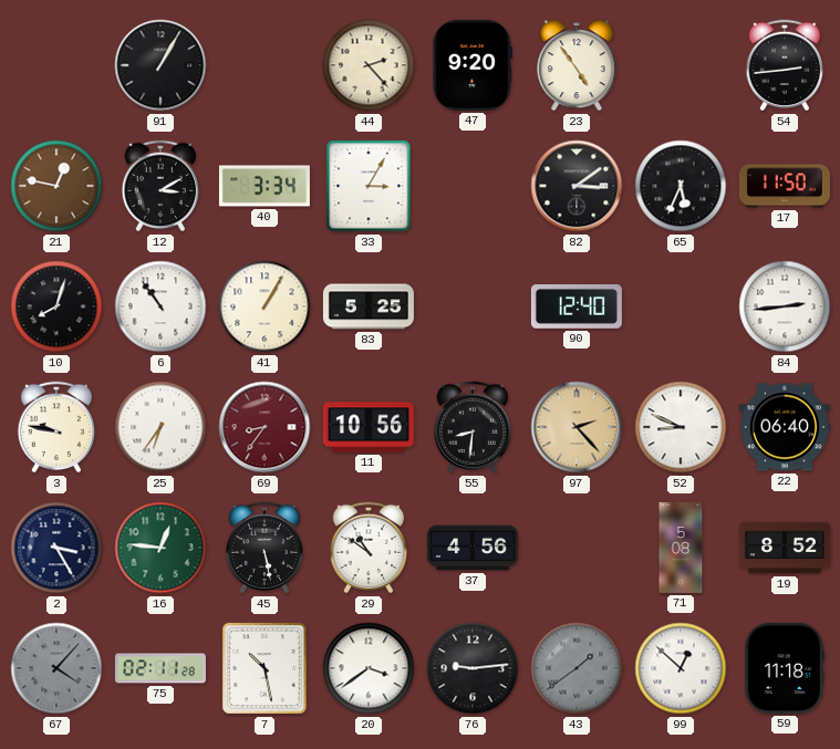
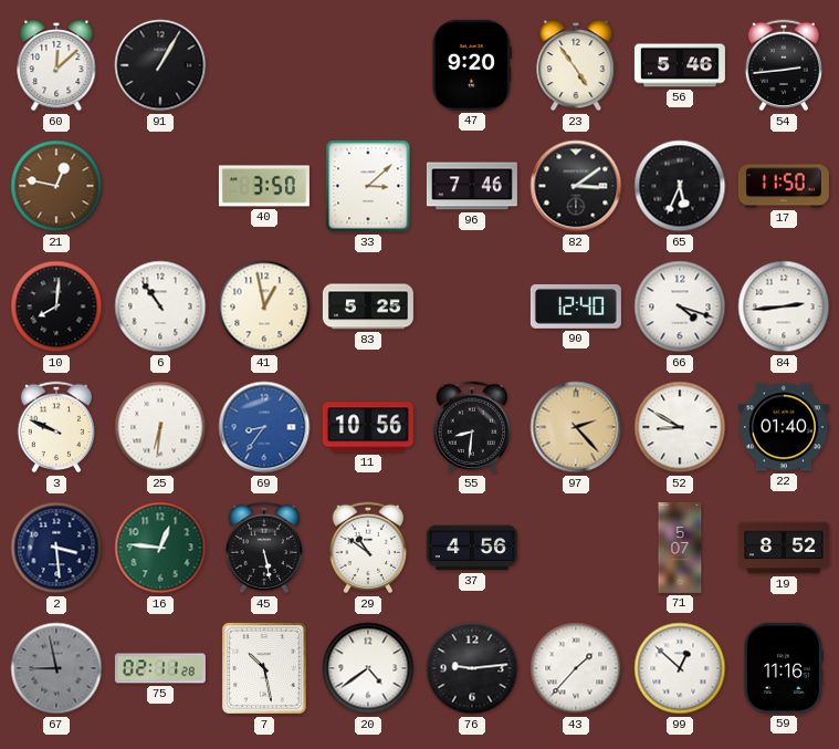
60: none -> 12:08 (56, 65)
44: 2:23 -> none (369, 65)
56: none -> 5:46 (680, 65)
12: 3:10 -> none (160, 186)
40: 3:34 -> 3:50 (264, 186)
33: 3:05 -> 3:08 (368, 186)
96: none -> 7:46 (472, 186)
10: 8:03 -> 8:01 (56, 306)
41: 1:05 -> 12:58 (264, 306)
66: none -> 4:18 (680, 306)
3: 9:47 -> 9:49 (56, 427)
25: 6:36 -> 6:31 (160, 427)
69 dial: burgundy -> blue (264, 427)
52: 8:49 -> 8:50 (680, 427)
22: 06:40 -> 01:40 (784, 427)
2: 3:25 -> 3:29 (56, 548)
71: 5:08 -> 5:07 (680, 548)
67: 4:07 -> 8:58 (56, 668)
20: 3:39 -> 4:39 (368, 668)
43: 1:39 -> 1:37 (576, 668)
43 dial: grey -> white (576, 668)
59: 11:18 -> 11:16 (784, 668)
